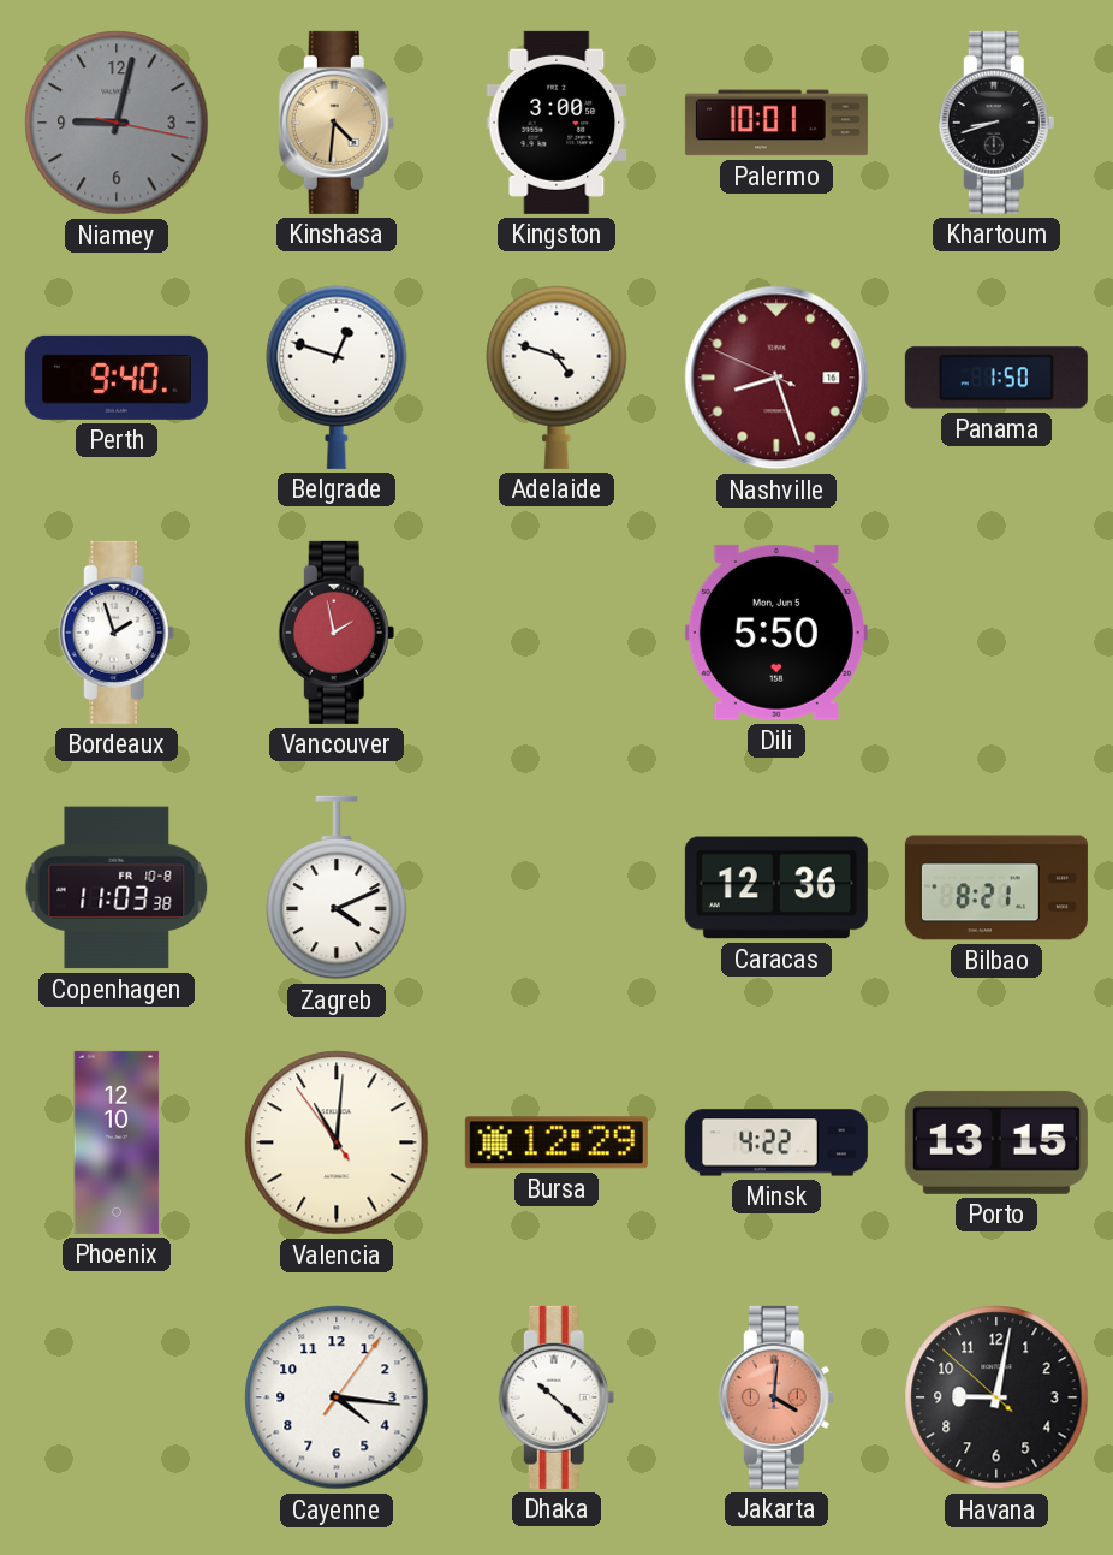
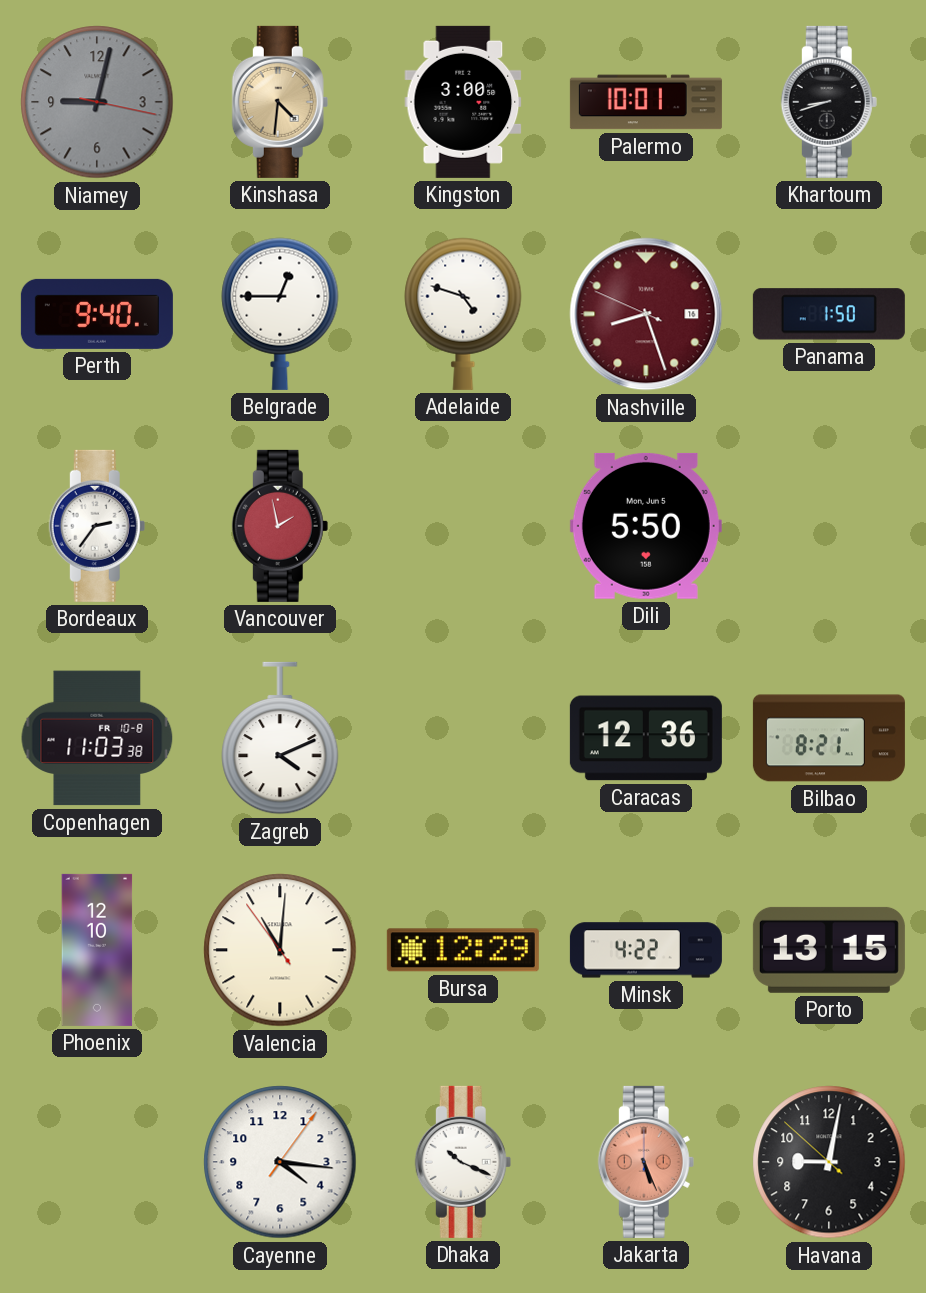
Belgrade: 12:48 -> 12:45 (280, 314)
Bordeaux: 1:57 -> 2:36 (97, 526)
Dhaka: 10:22 -> 10:19 (463, 1162)
Jakarta: 4:01 -> 5:26 (646, 1162)
